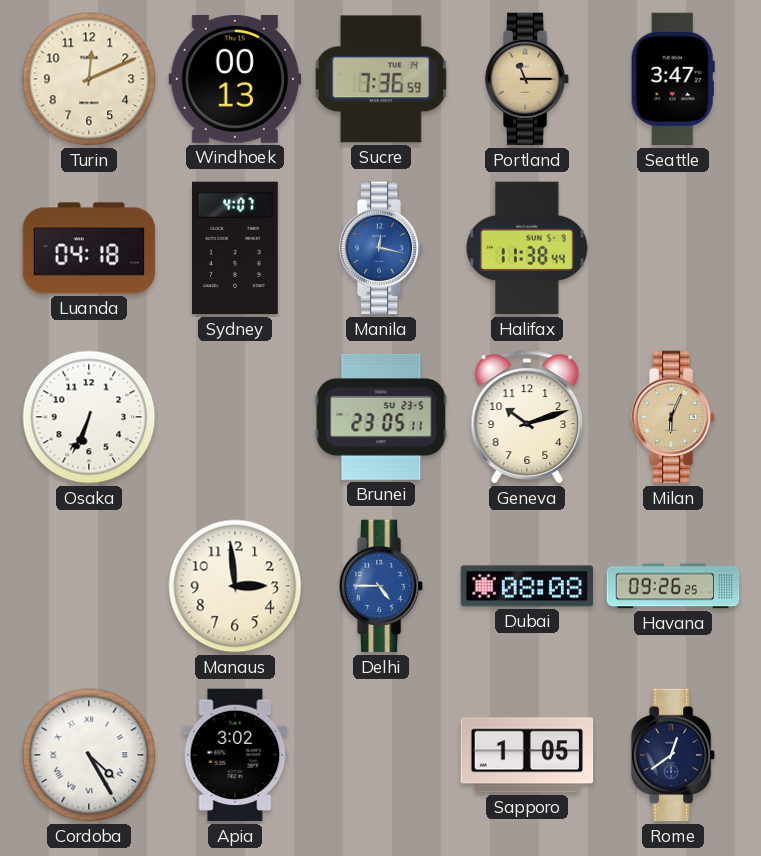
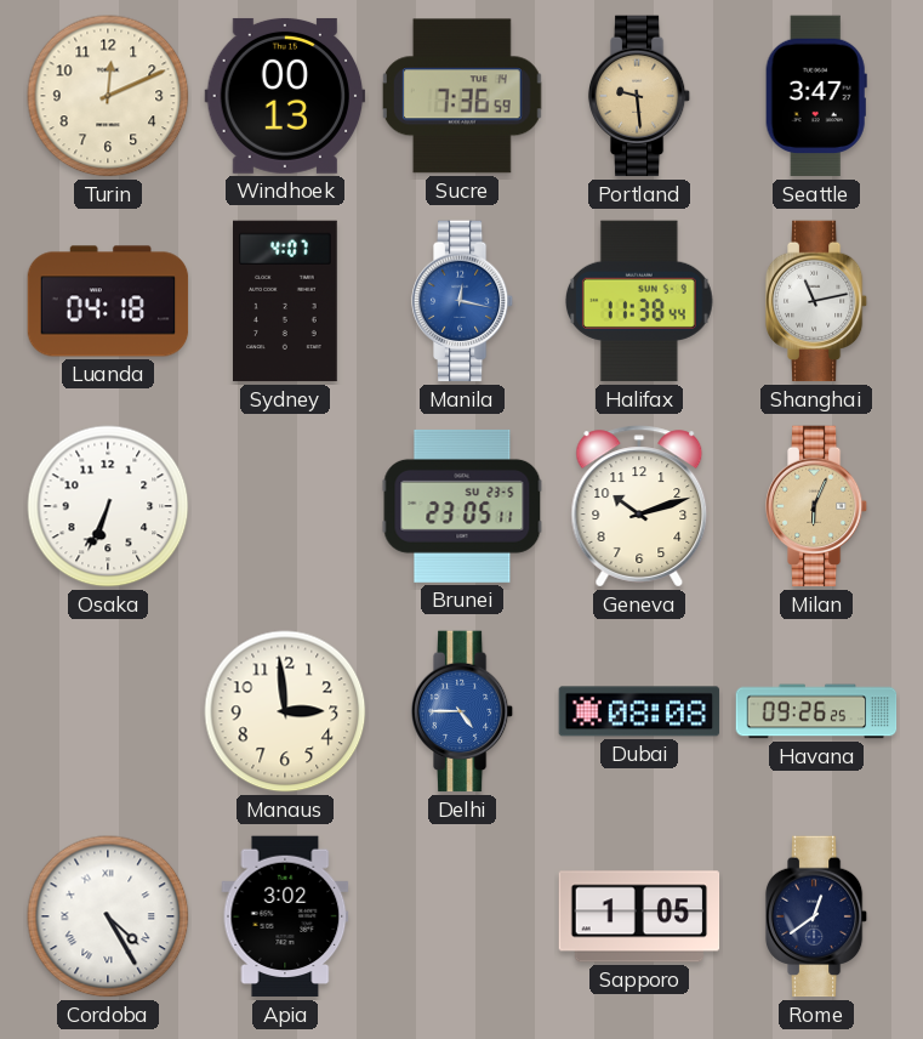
Portland: 11:15 -> 9:29 (639, 96)
Shanghai: none -> 11:13 (816, 301)
